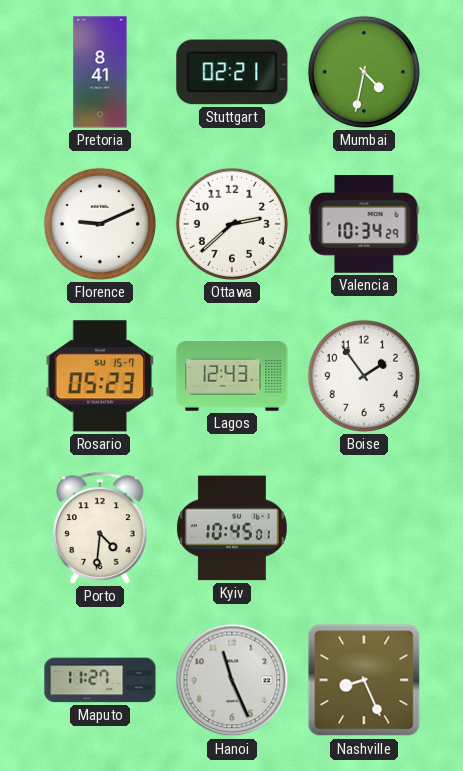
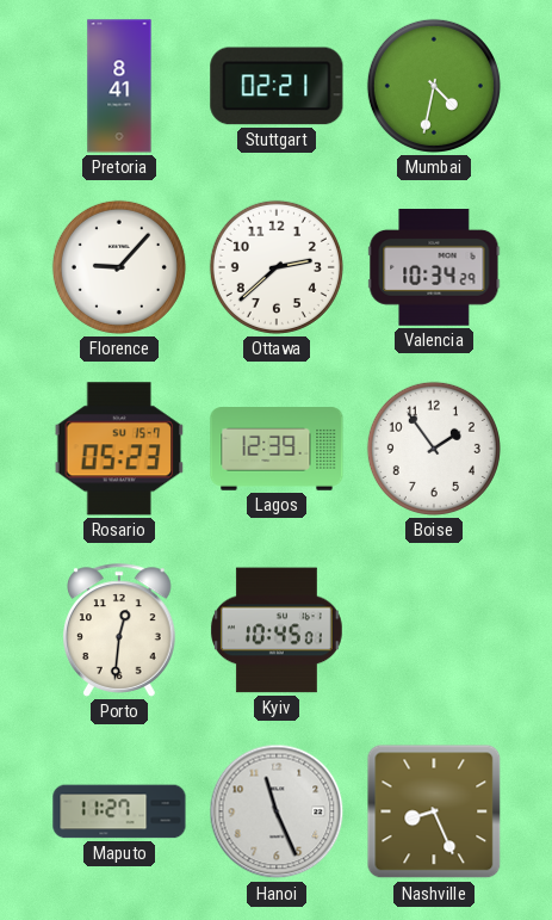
Florence: 9:11 -> 9:07 (119, 267)
Lagos: 12:43 -> 12:39 (277, 450)
Porto: 4:31 -> 12:31 (120, 630)
